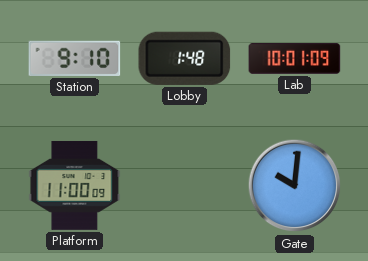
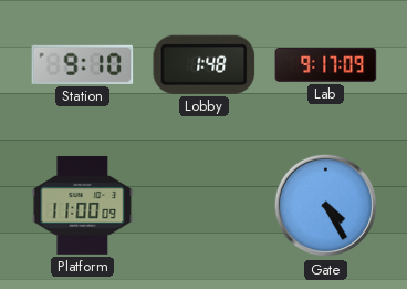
Lab: 10:01 -> 9:17 (326, 64)
Gate: 10:01 -> 4:25 (326, 206)
